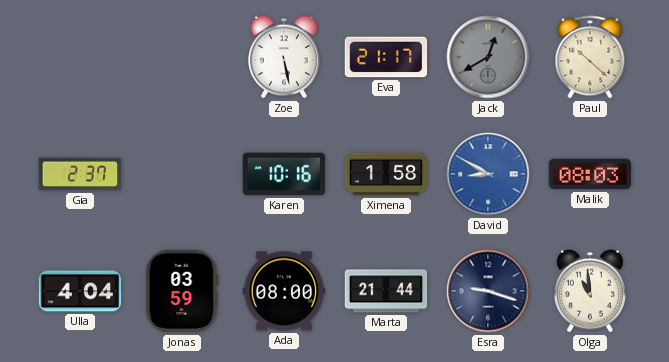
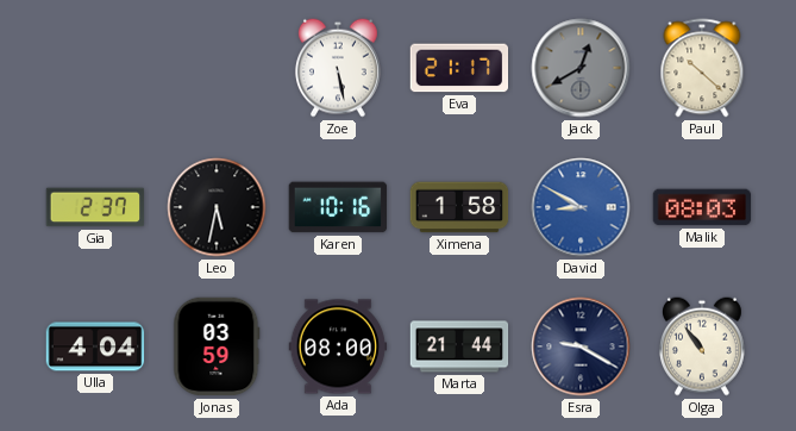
Leo: none -> 5:32 (217, 207)
Esra: 9:18 -> 9:20 (581, 346)
Olga: 10:59 -> 10:54 (702, 346)
